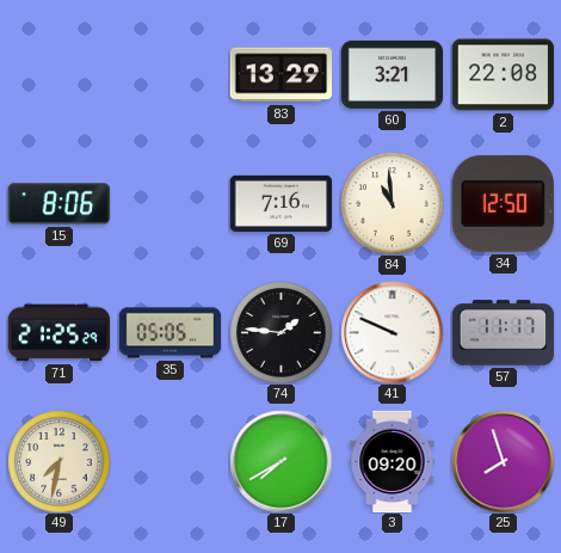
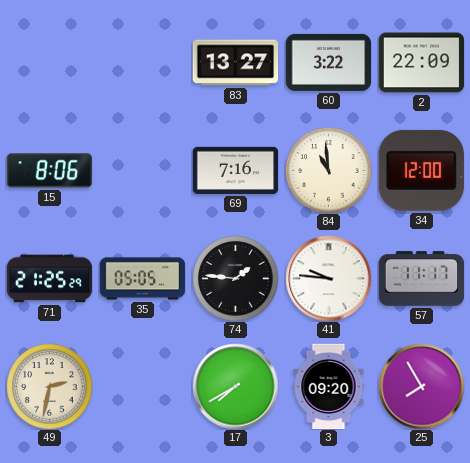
83: 13:29 -> 13:27 (235, 63)
60: 3:21 -> 3:22 (328, 62)
2: 22:08 -> 22:09 (421, 63)
34: 12:50 -> 12:00 (421, 170)
41: 9:49 -> 9:46 (328, 278)
49: 7:32 -> 2:32 (49, 386)
25: 7:57 -> 7:55 (421, 386)
